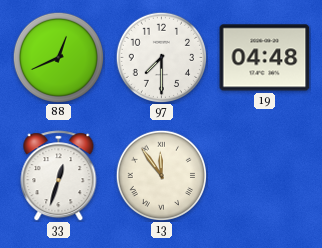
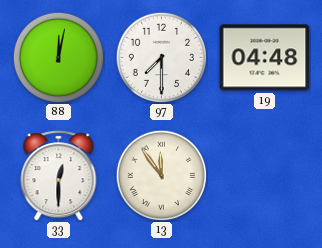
88: 12:41 -> 12:02 (58, 57)
33: 12:33 -> 12:30 (59, 176)
